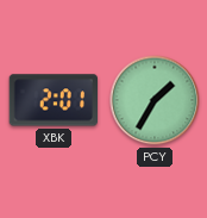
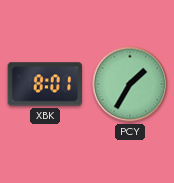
XBK: 2:01 -> 8:01 (44, 84)
